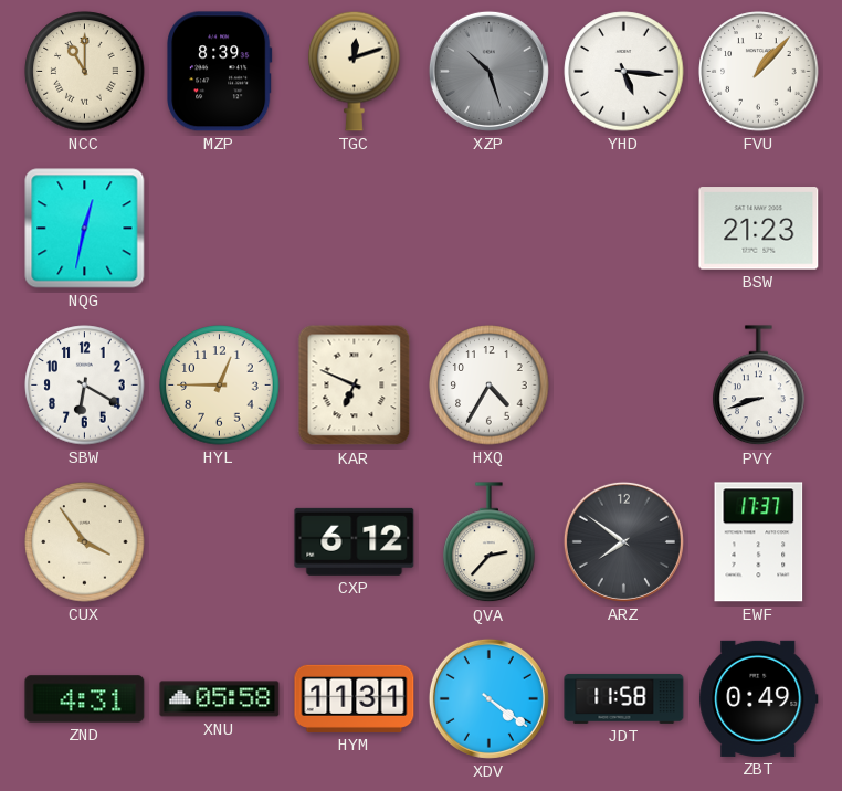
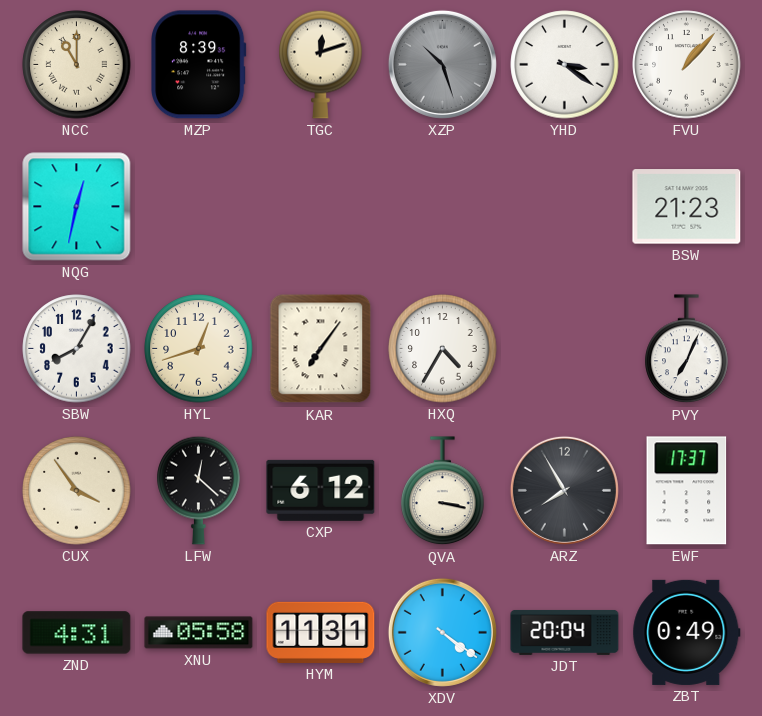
YHD: 5:16 -> 3:21 (565, 65)
SBW: 6:20 -> 8:05 (77, 349)
HYL: 12:45 -> 12:42 (199, 349)
KAR: 6:49 -> 7:06 (321, 349)
PVY: 8:42 -> 7:04 (687, 349)
LFW: none -> 12:22 (199, 490)
QVA: 2:37 -> 3:17 (443, 491)
ARZ: 7:51 -> 7:55 (564, 490)
JDT: 11:58 -> 20:04 (565, 632)
